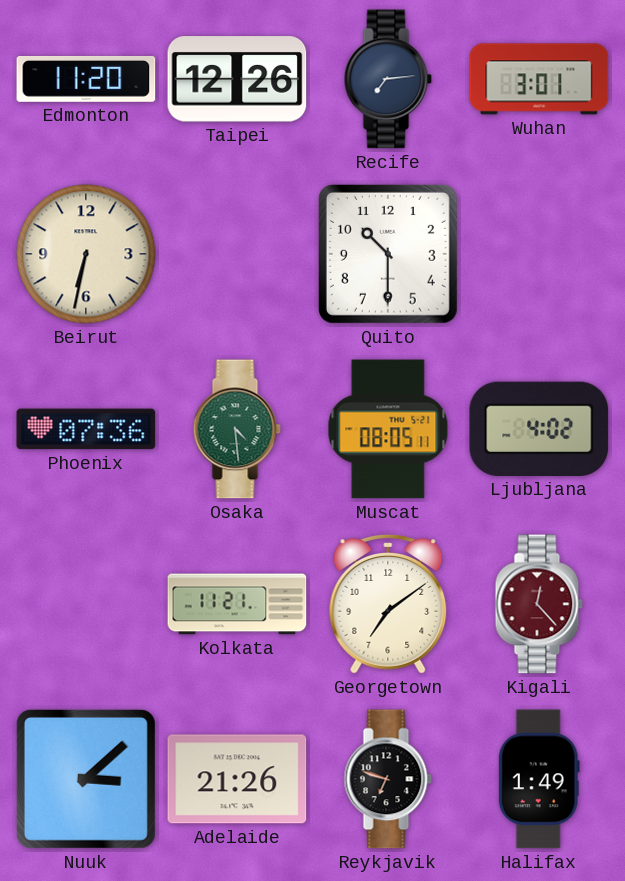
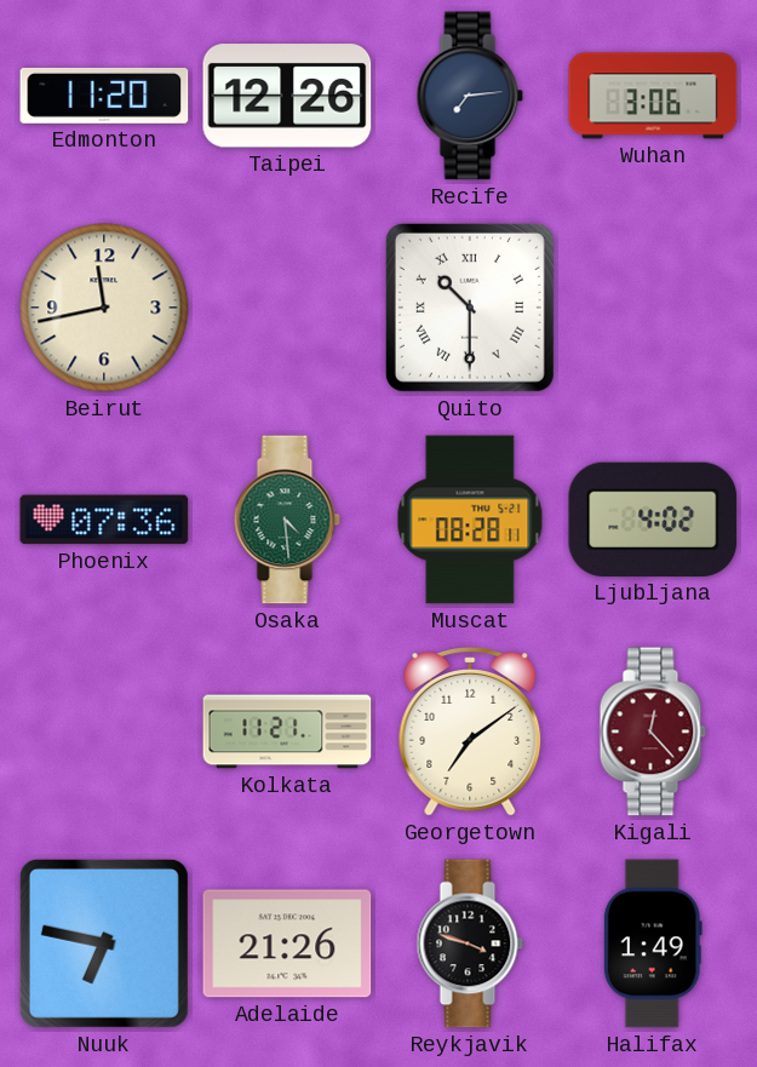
Wuhan: 3:01 -> 3:06 (653, 96)
Beirut: 6:32 -> 11:43 (104, 308)
Quito numerals: Arabic -> Roman (470, 308)
Muscat: 08:05 -> 08:28 (470, 520)
Nuuk: 3:08 -> 6:47 (104, 943)
Reykjavik: 6:48 -> 3:48 (470, 943)
